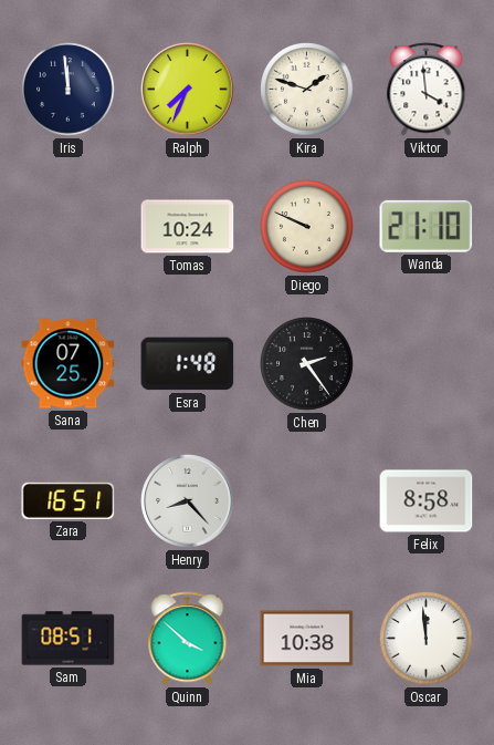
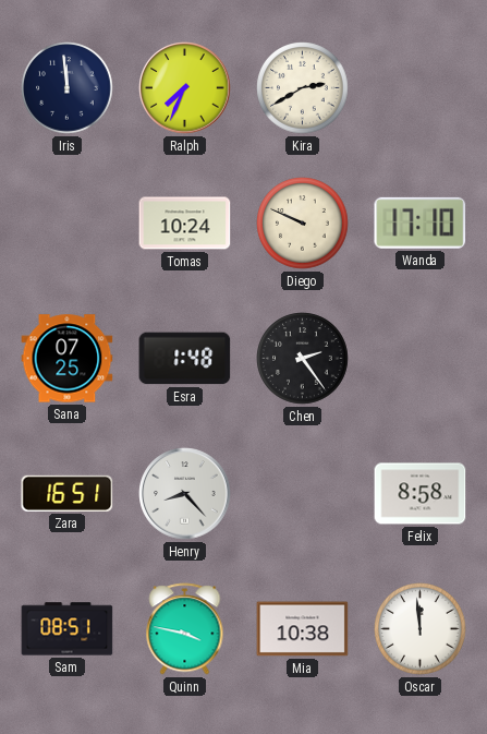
Kira: 1:48 -> 2:40 (303, 88)
Viktor: 3:59 -> none (427, 90)
Wanda: 21:10 -> 17:10 (421, 222)
Quinn: 3:52 -> 3:47 (185, 629)
